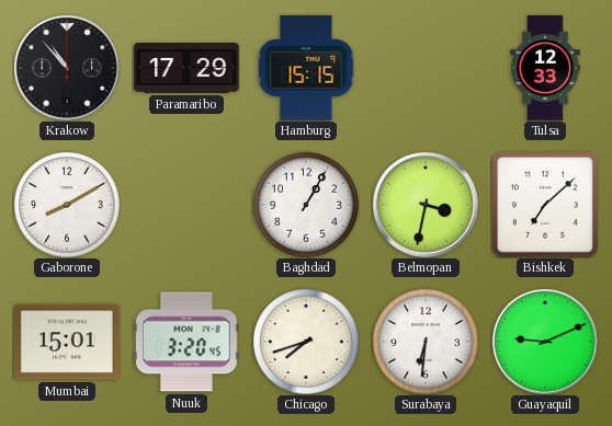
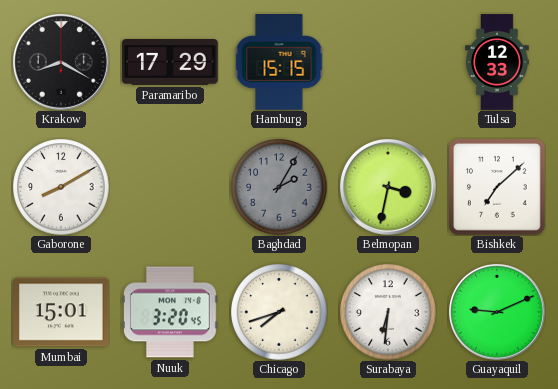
Krakow: 10:53 -> 8:20 (61, 62)
Baghdad: 1:05 -> 2:05 (279, 187)
Baghdad dial: white -> grey (279, 187)
